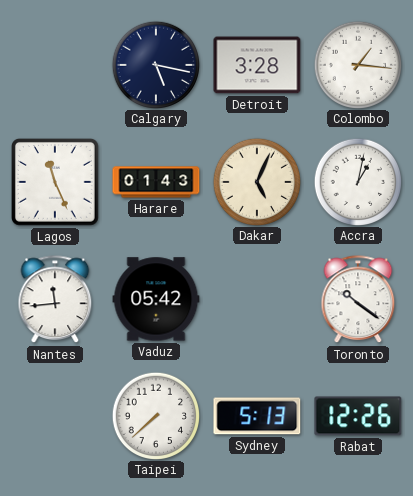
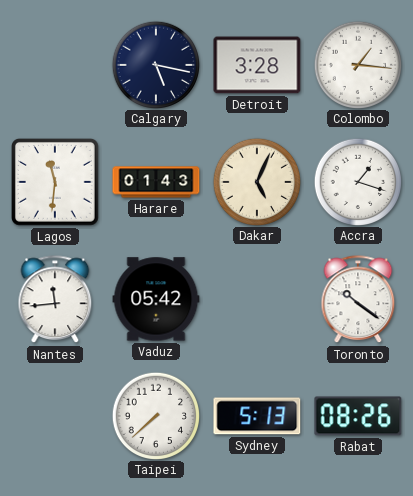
Lagos: 11:26 -> 11:31 (56, 183)
Accra: 1:02 -> 1:18 (357, 181)
Rabat: 12:26 -> 08:26 (358, 416)
